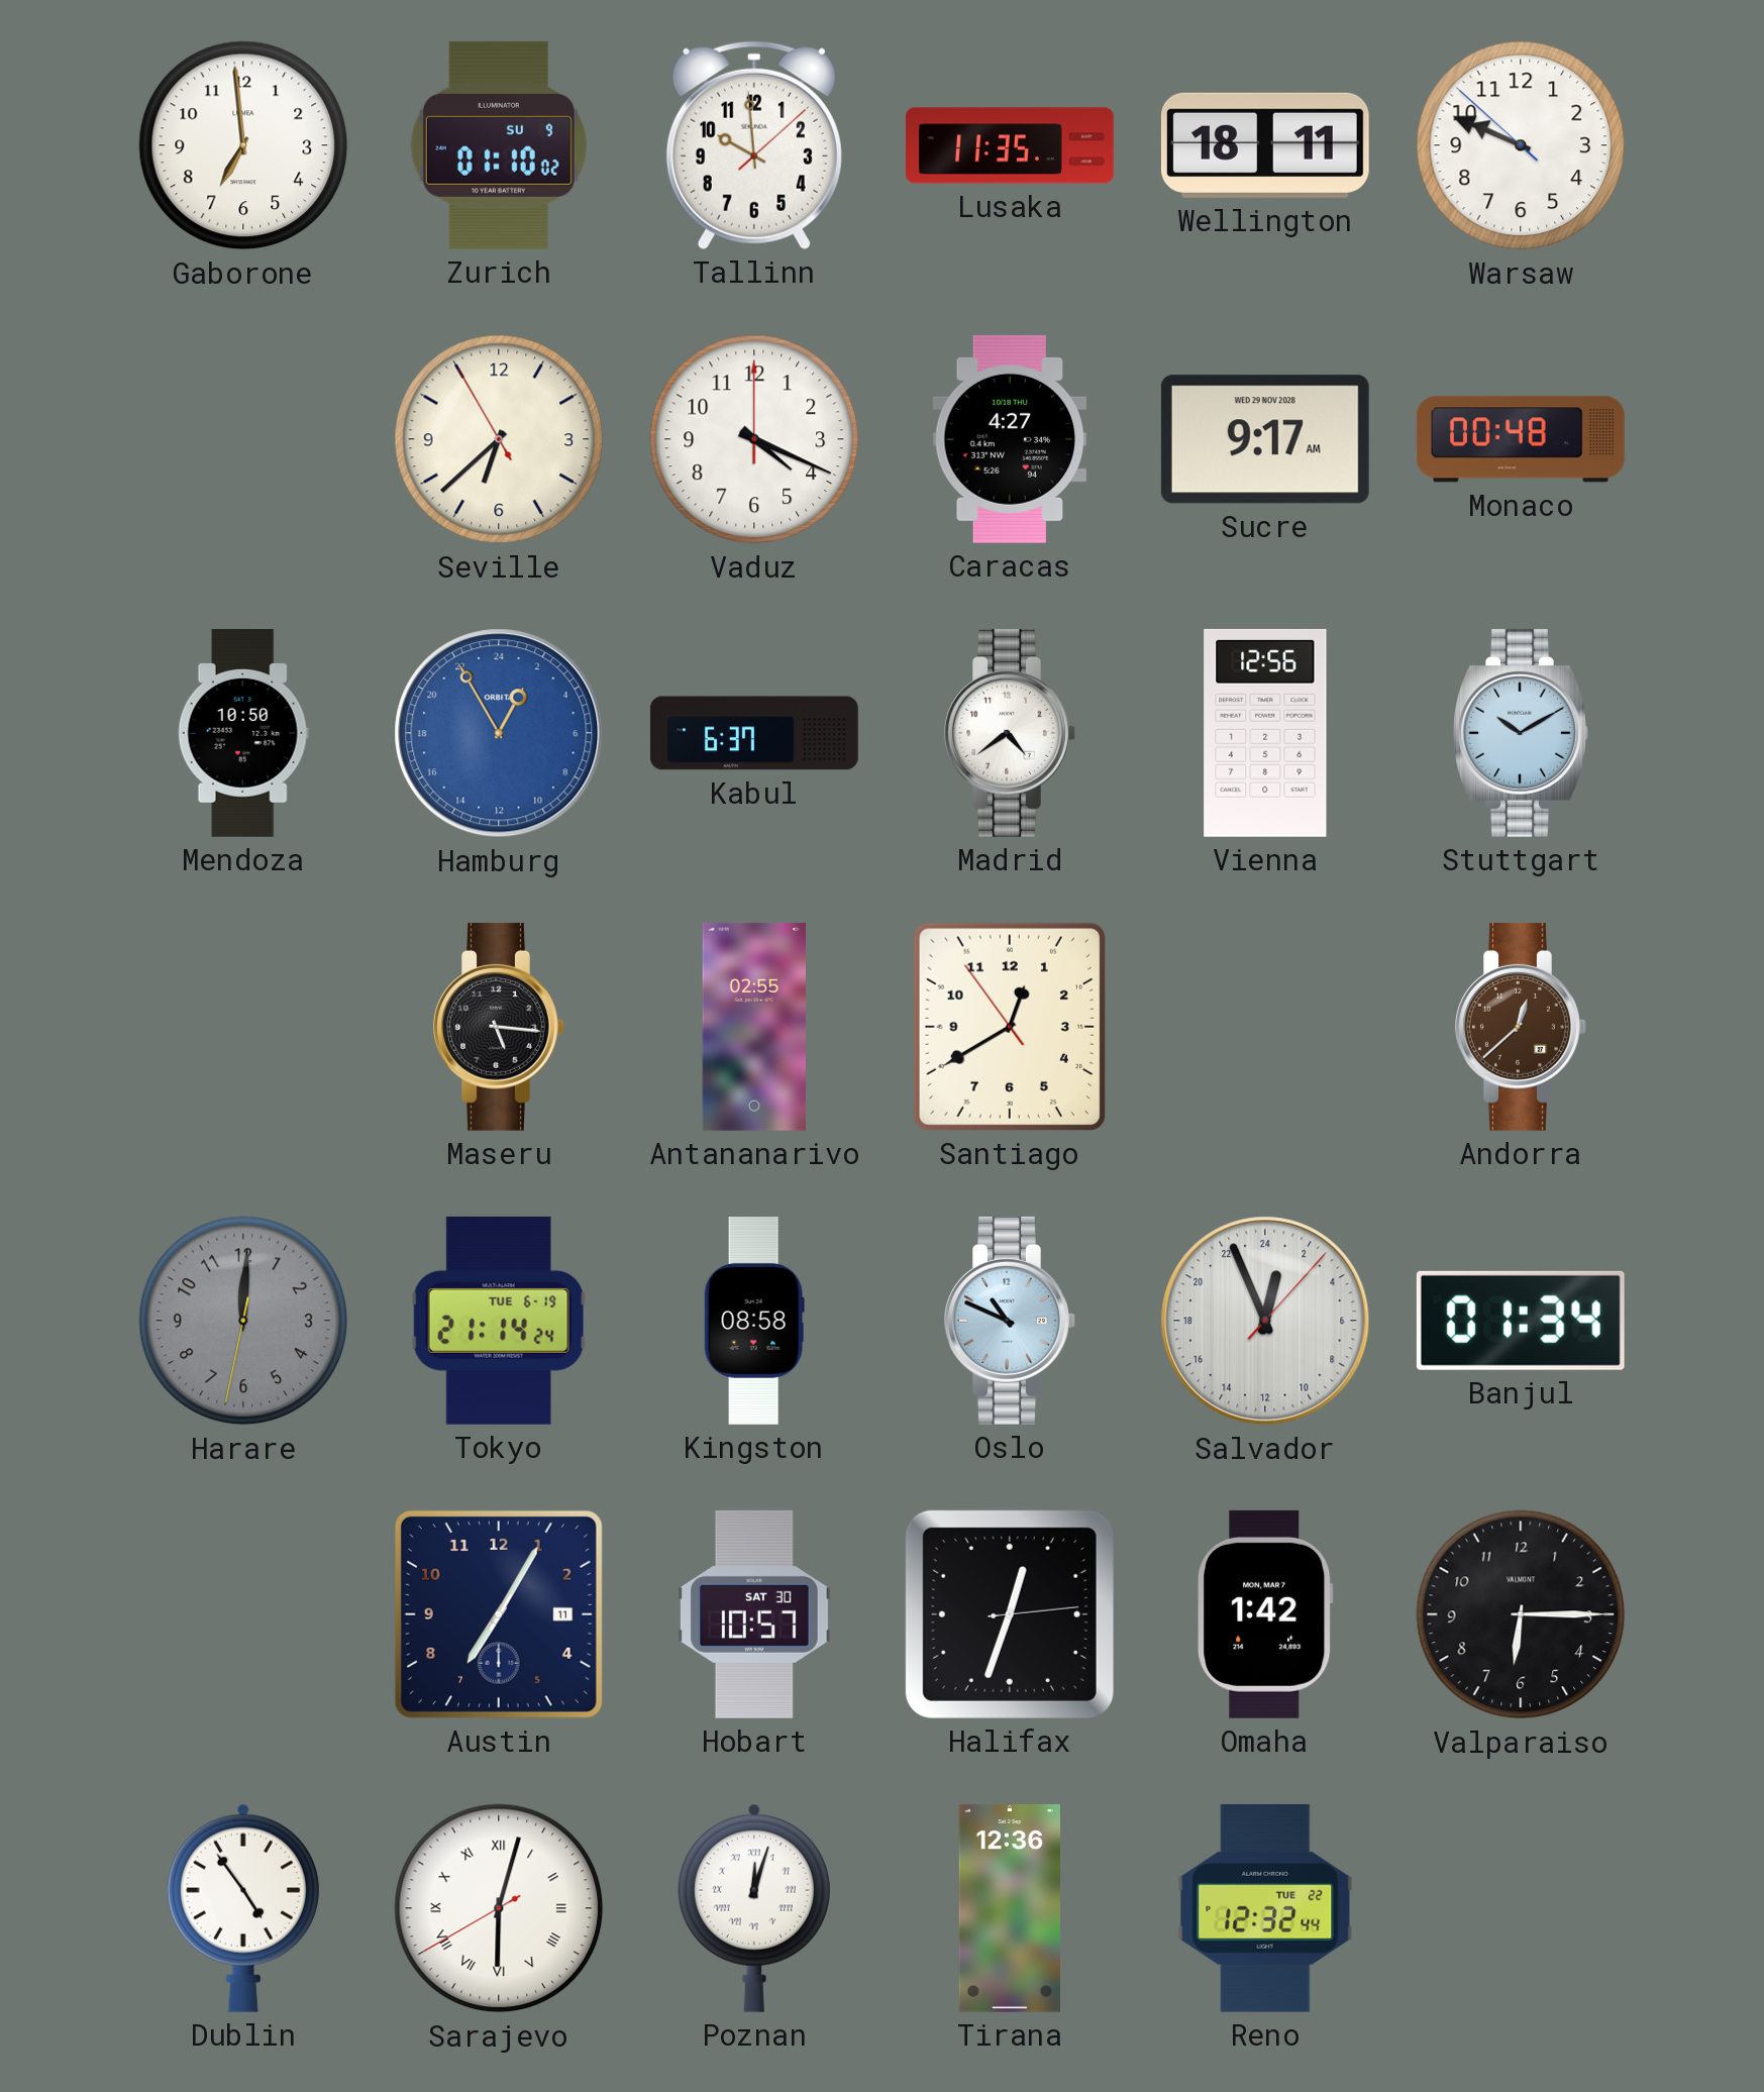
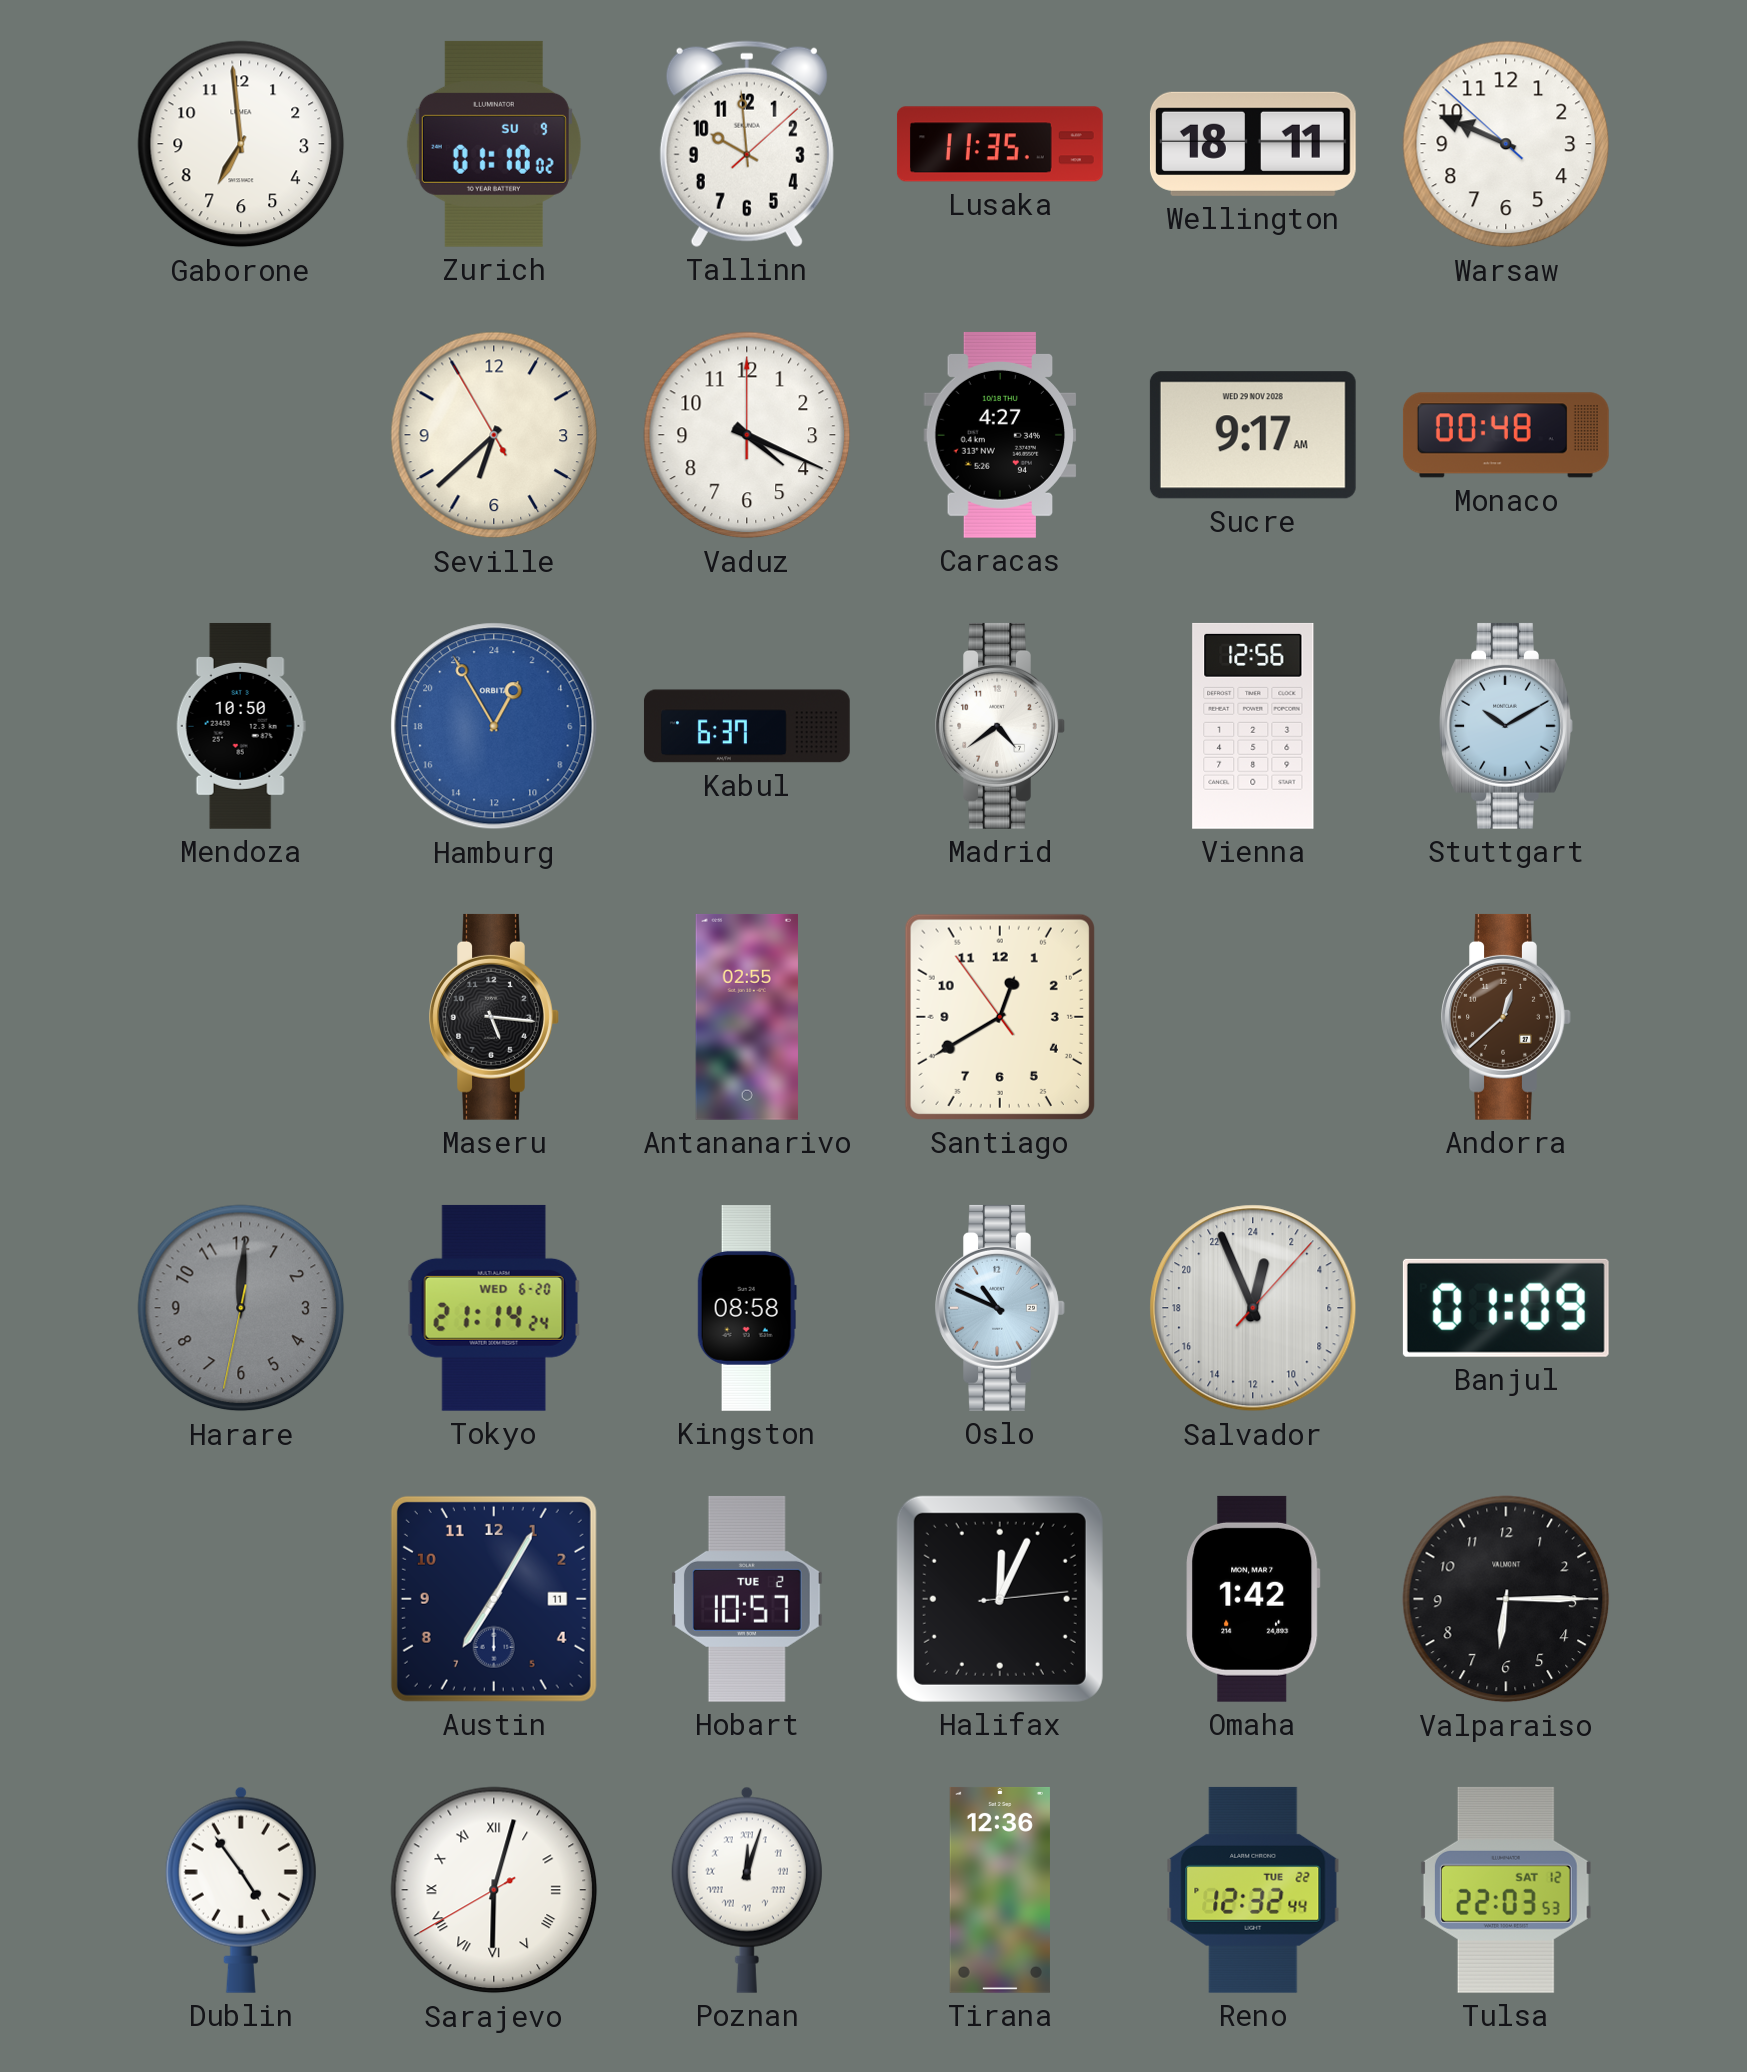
Tokyo date: TUE 6-19 -> WED 6-20 (494, 1308)
Banjul: 01:34 -> 01:09 (1506, 1308)
Hobart date: SAT 30 -> TUE 2 (747, 1599)
Halifax: 12:33 -> 12:04 (1000, 1599)
Tulsa: none -> 22:03 (1506, 1890)
